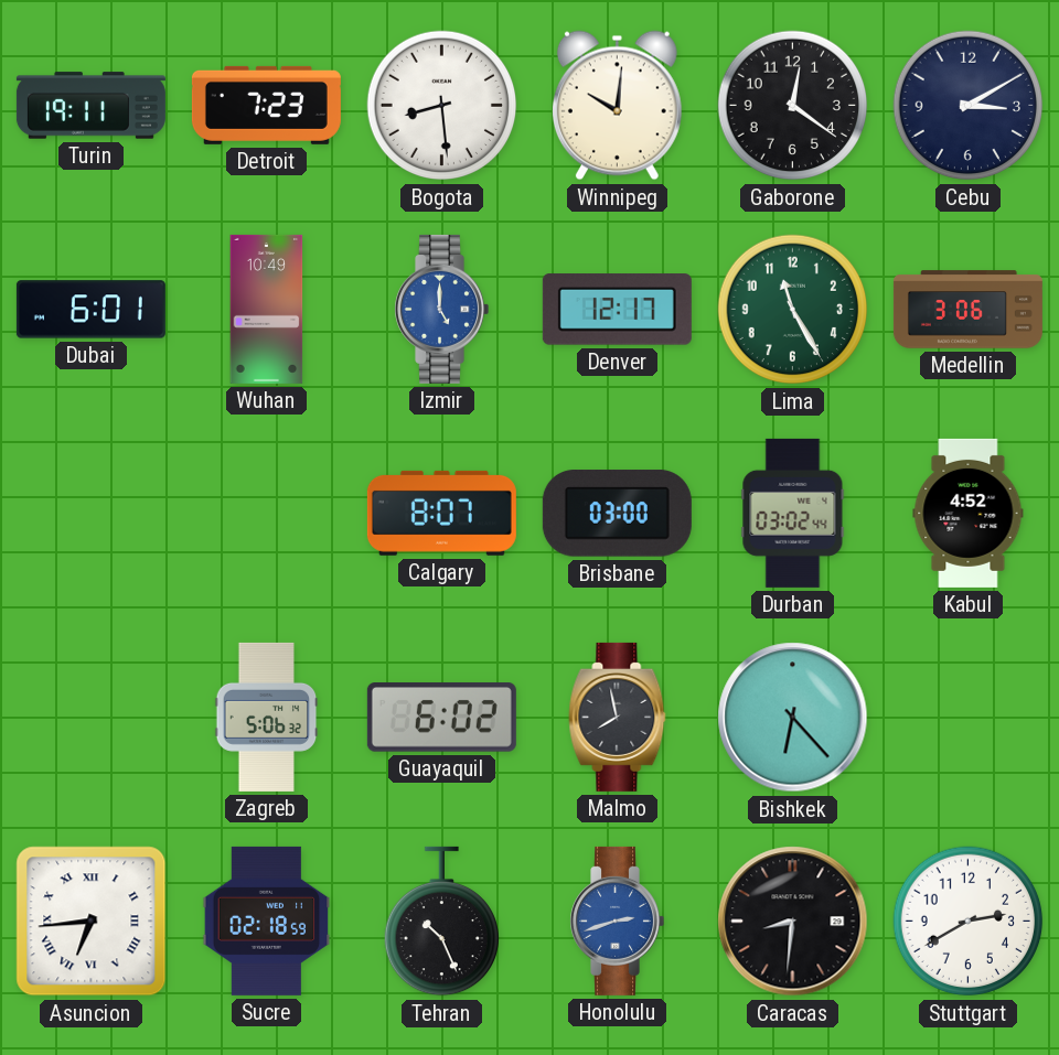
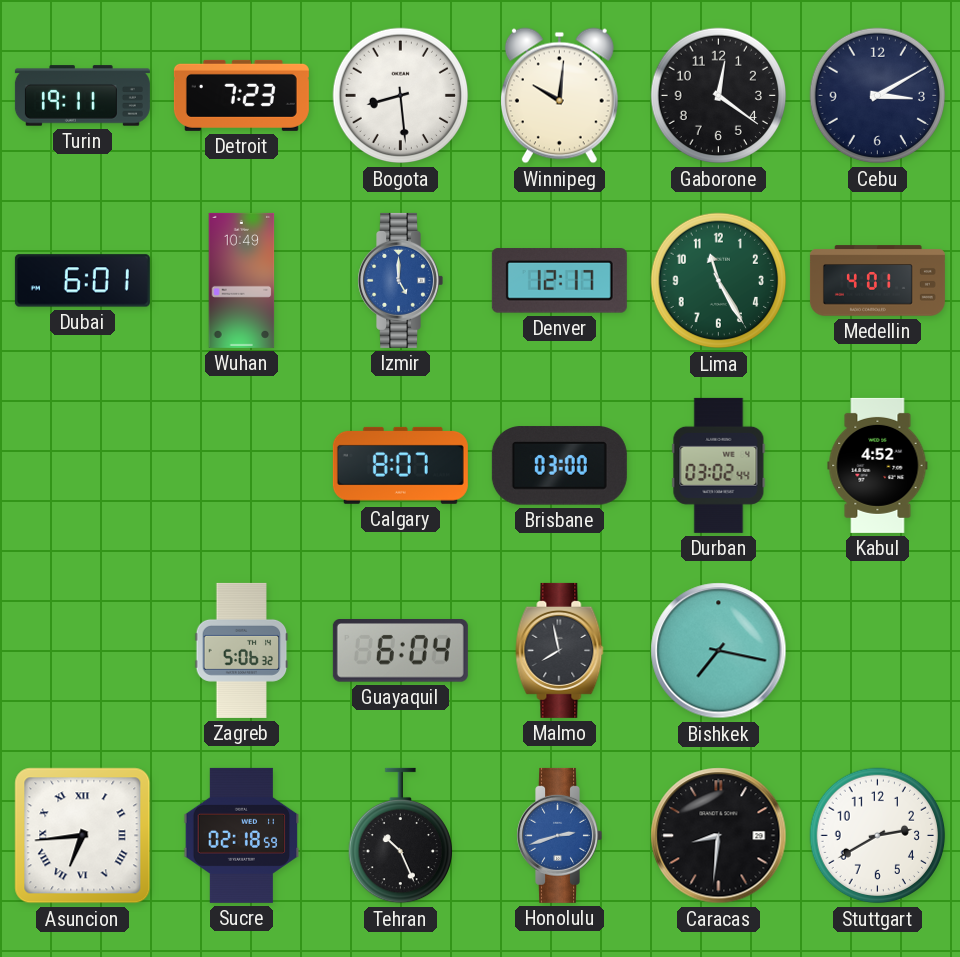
Medellin: 3:06 -> 4:01 (877, 281)
Guayaquil: 6:02 -> 6:04 (400, 651)
Bishkek: 6:23 -> 7:17 (719, 651)
